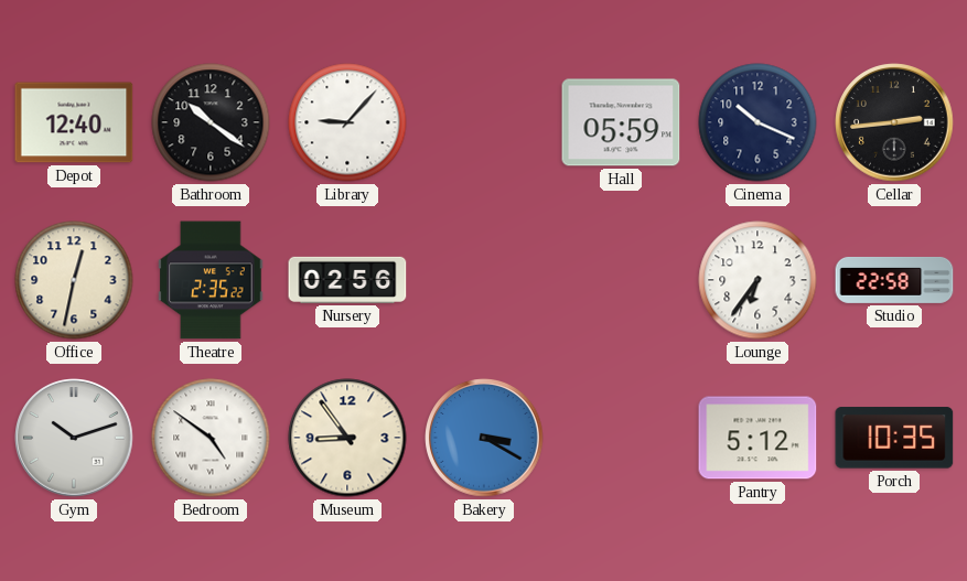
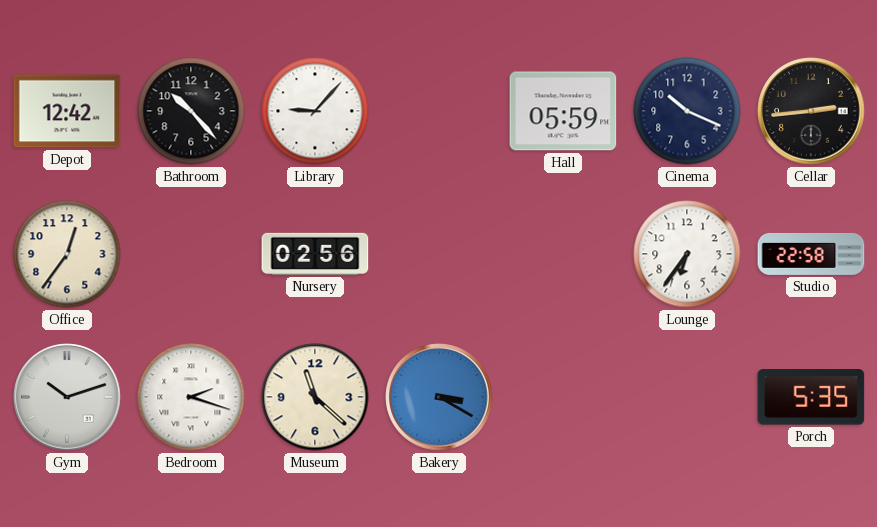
Depot: 12:40 -> 12:42 (67, 111)
Bathroom: 10:21 -> 10:23 (191, 111)
Office: 12:32 -> 12:36 (67, 254)
Theatre: 2:35 -> none (211, 280)
Bedroom: 4:51 -> 2:18 (191, 397)
Museum: 8:54 -> 11:22 (315, 397)
Pantry: 5:12 -> none (758, 438)
Porch: 10:35 -> 5:35 (811, 397)
